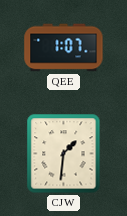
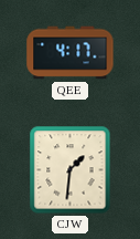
QEE: 1:07 -> 4:17 (71, 53)
